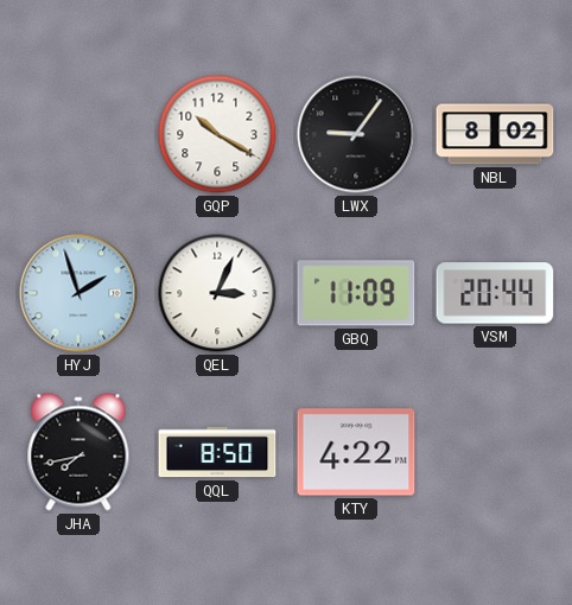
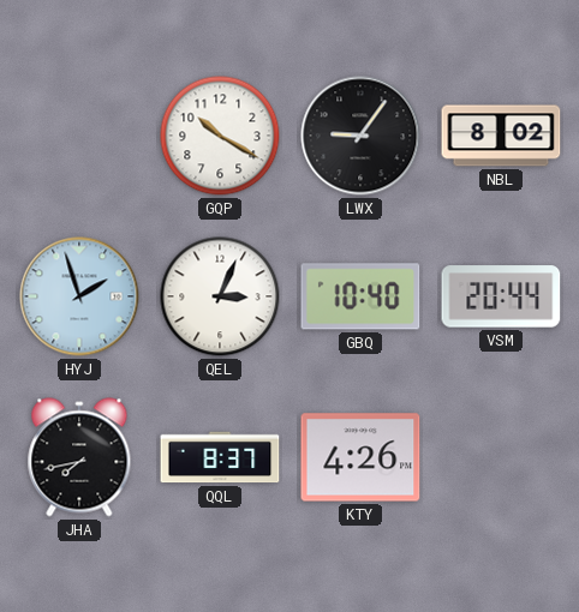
GBQ: 11:09 -> 10:40 (360, 296)
QQL: 8:50 -> 8:37 (220, 457)
KTY: 4:22 -> 4:26 (360, 457)
